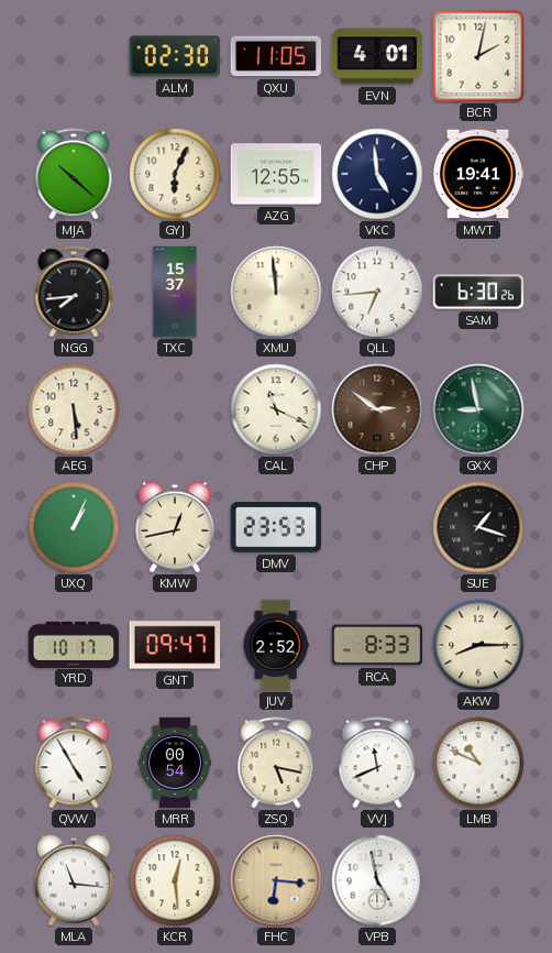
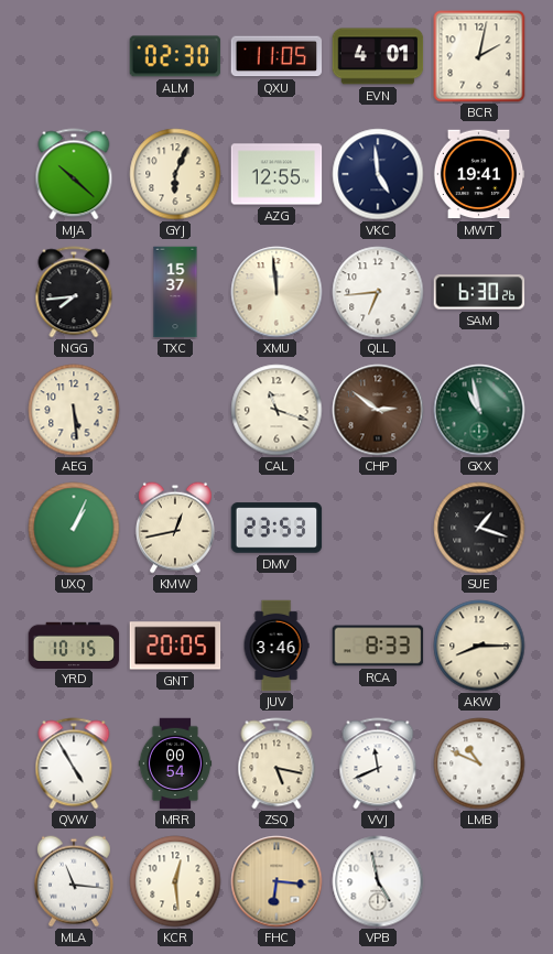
CAL: 11:19 -> 11:18 (276, 410)
GXX: 8:58 -> 10:58 (479, 410)
YRD: 10:17 -> 10:15 (74, 644)
GNT: 09:47 -> 20:05 (175, 646)
JUV: 2:52 -> 3:46 (276, 646)
